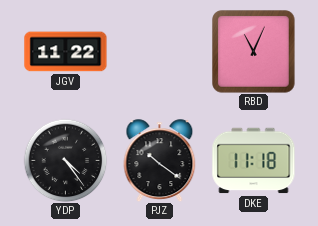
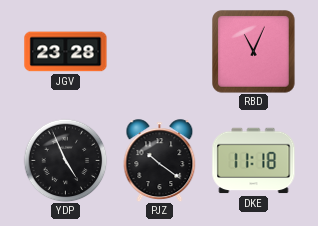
JGV: 11:22 -> 23:28 (66, 52)
YDP: 4:24 -> 4:56 (65, 160)
